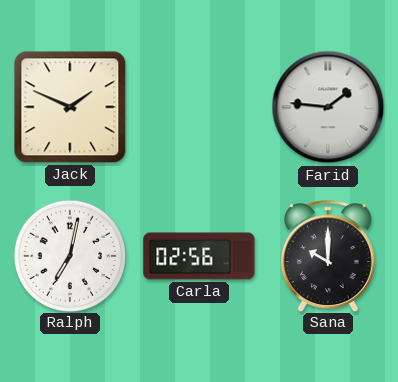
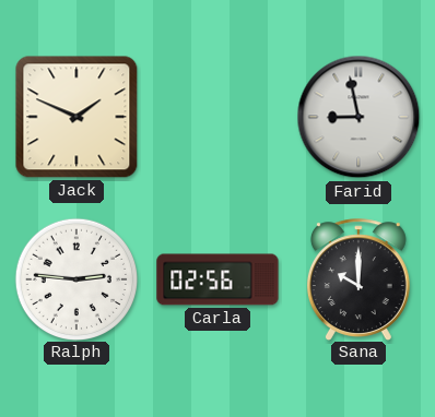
Farid: 1:46 -> 8:58 (358, 117)
Ralph: 7:02 -> 2:46 (75, 278)
